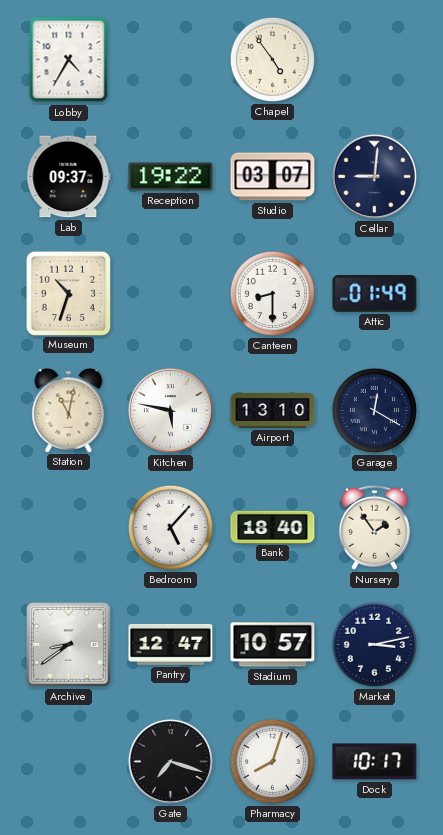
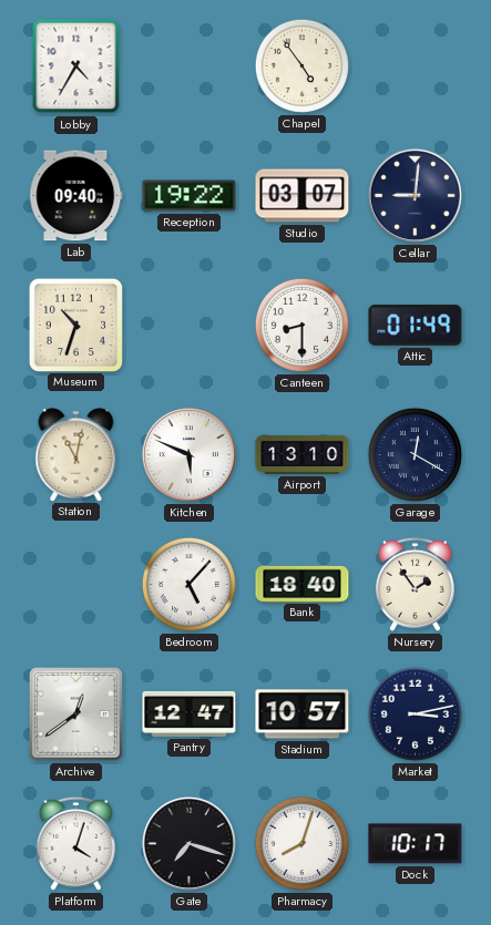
Lab: 09:37 -> 09:40 (76, 196)
Kitchen: 5:47 -> 5:49 (188, 454)
Archive: 8:39 -> 12:39 (75, 713)
Platform: none -> 4:03 (75, 843)
